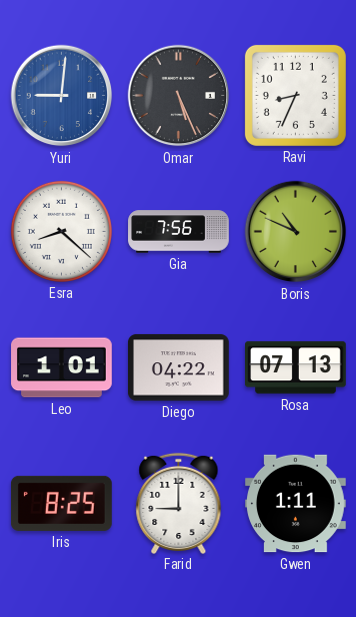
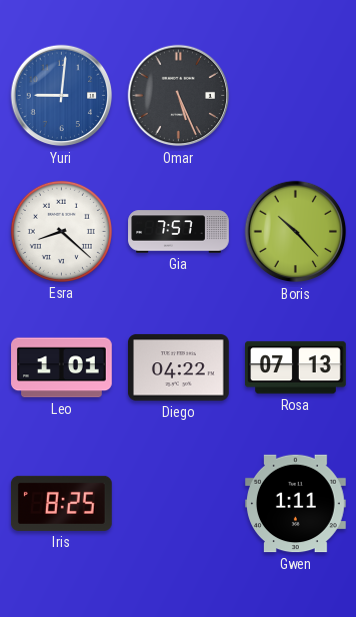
Ravi: 8:34 -> none (295, 95)
Gia: 7:56 -> 7:57 (179, 232)
Boris: 10:49 -> 10:23 (296, 232)
Farid: 9:00 -> none (179, 503)
